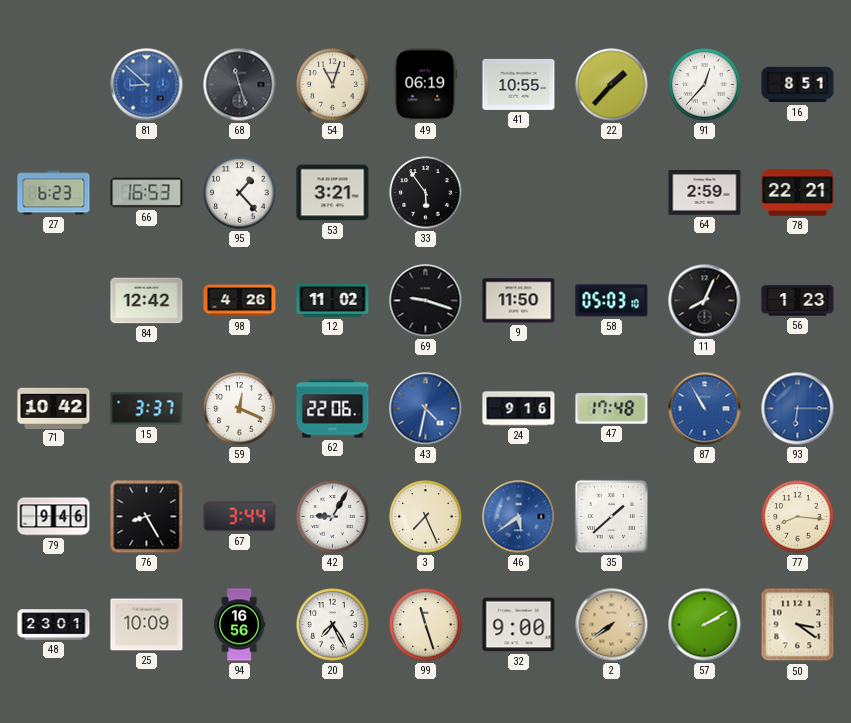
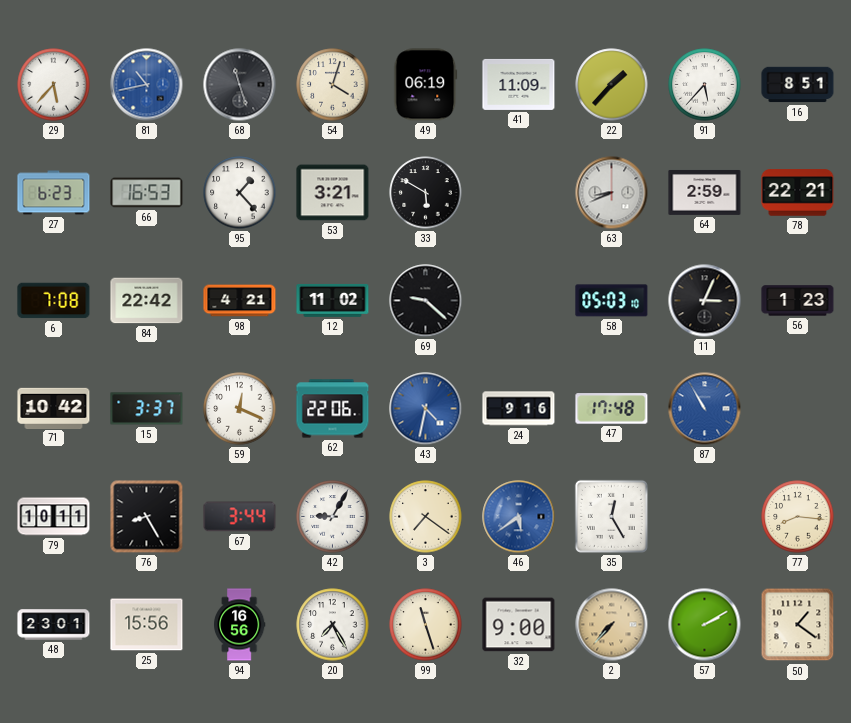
29: none -> 5:37 (54, 85)
81: 8:52 -> 10:43 (147, 85)
54: 11:03 -> 4:03 (333, 85)
41: 10:55 -> 11:09 (519, 84)
91: 12:37 -> 5:37 (705, 85)
33: 5:54 -> 5:50 (426, 193)
63: none -> 8:41 (612, 193)
6: none -> 7:08 (54, 301)
84: 12:42 -> 22:42 (147, 301)
98: 4:26 -> 4:21 (240, 301)
69: 9:18 -> 9:22 (426, 301)
9: 11:50 -> none (519, 301)
11: 8:04 -> 3:04 (705, 301)
93: 6:15 -> none (798, 409)
79: 9:46 -> 10:11 (54, 517)
3: 7:26 -> 7:21 (426, 517)
35: 1:38 -> 12:25 (611, 516)
25: 10:09 -> 15:56 (147, 625)
2: 7:39 -> 7:37 (612, 625)
50: 3:21 -> 1:21 (798, 625)
